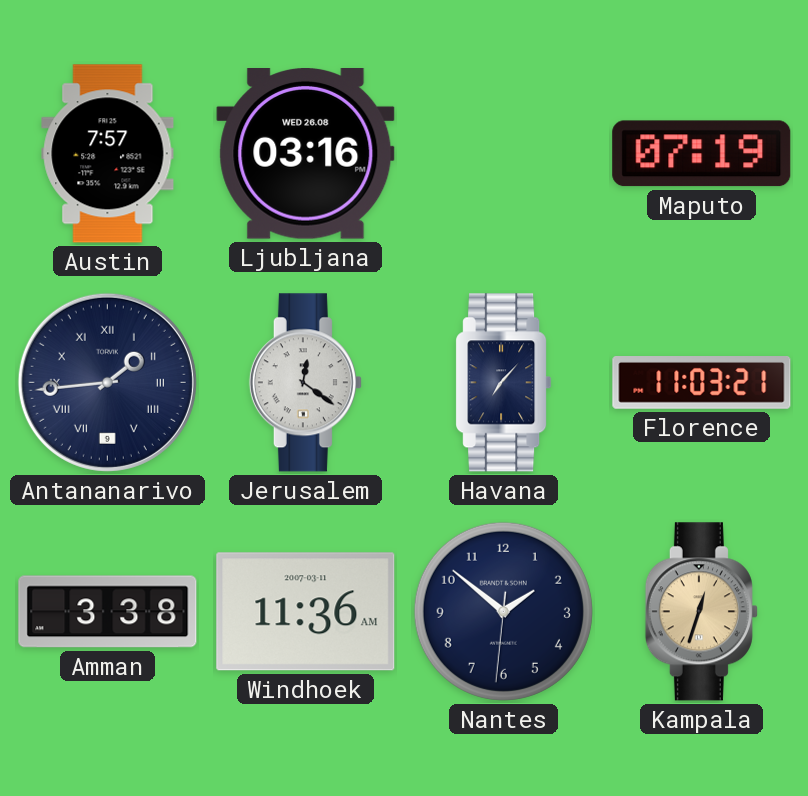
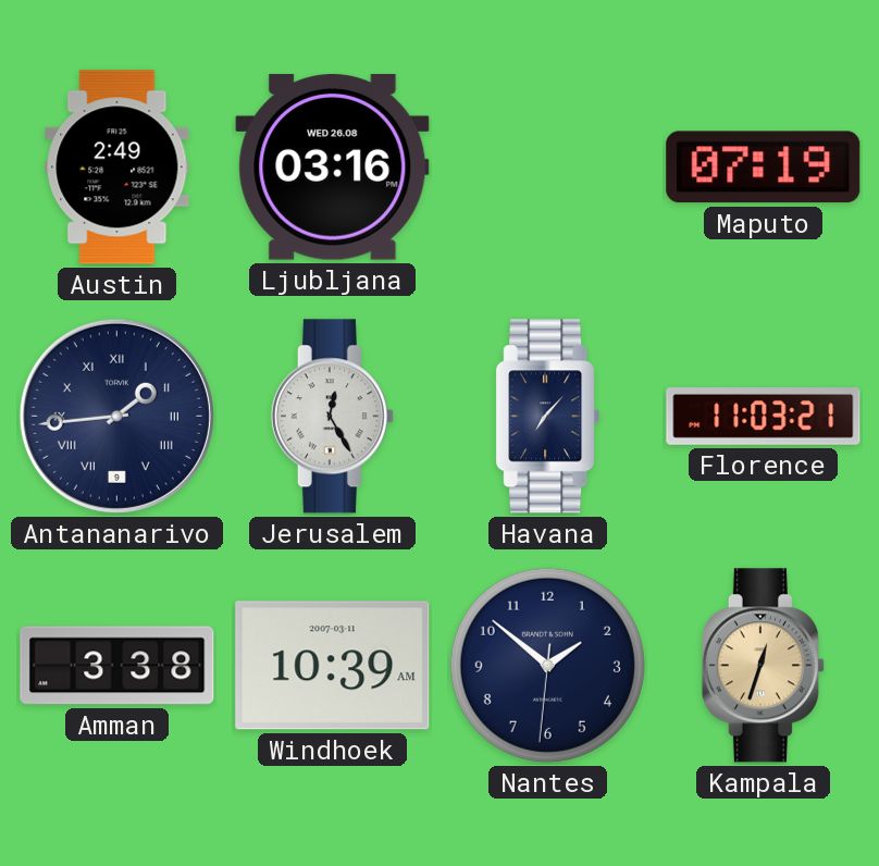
Austin: 7:57 -> 2:49 (117, 168)
Jerusalem: 12:21 -> 12:25 (332, 417)
Windhoek: 11:36 -> 10:39 (333, 666)
